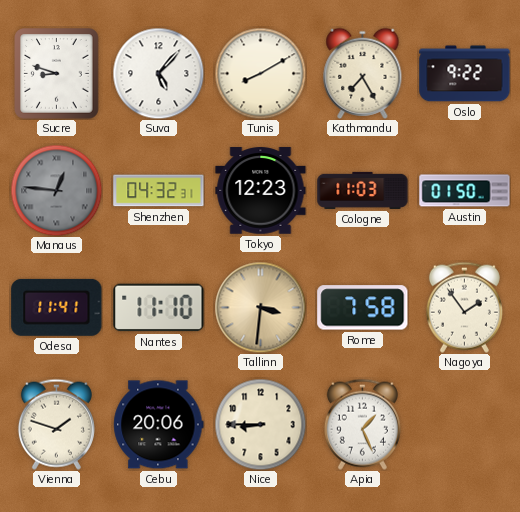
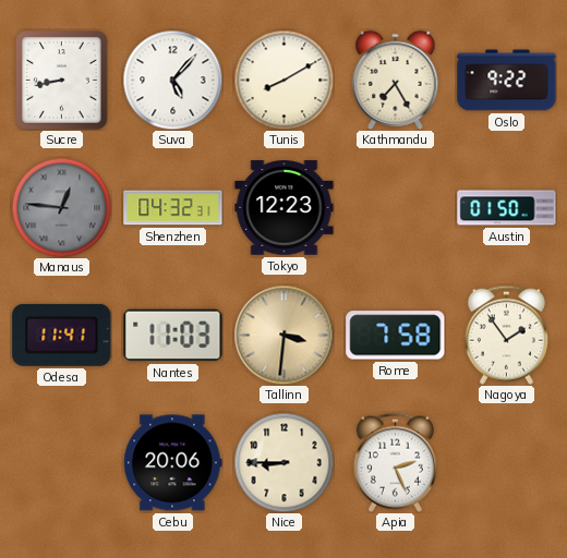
Sucre: 8:48 -> 8:43 (62, 81)
Cologne: 11:03 -> none (363, 190)
Nantes: 11:10 -> 11:03 (173, 336)
Vienna: 1:48 -> none (56, 424)
Apia: 1:26 -> 2:26 (395, 462)
